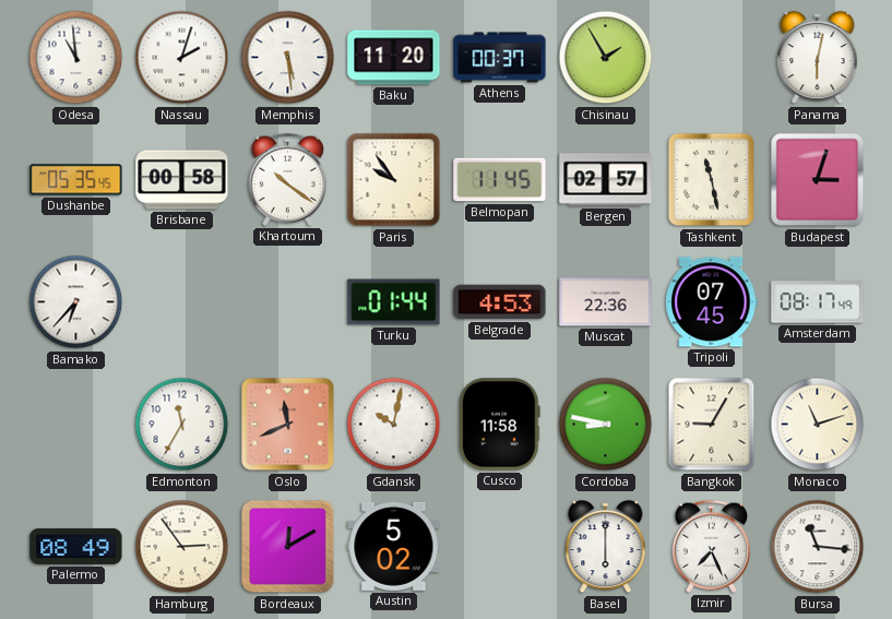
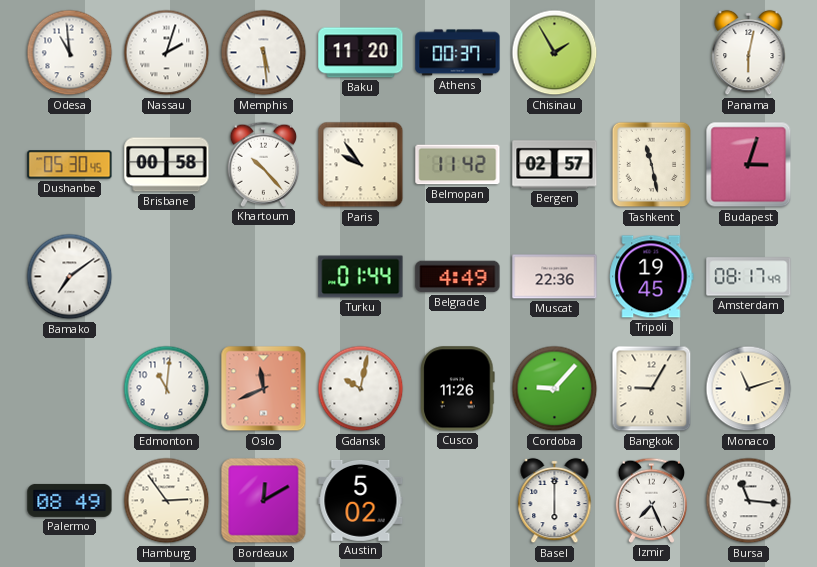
Dushanbe: 05:35 -> 05:30 (70, 165)
Khartoum: 10:21 -> 10:23 (264, 164)
Belmopan: 11:45 -> 11:42 (458, 165)
Bamako: 6:37 -> 7:09 (70, 277)
Belgrade: 4:53 -> 4:49 (458, 277)
Tripoli: 07:45 -> 19:45 (652, 277)
Edmonton: 11:35 -> 11:01 (167, 389)
Cusco: 11:58 -> 11:26 (458, 389)
Cordoba: 8:47 -> 9:07 (555, 389)
